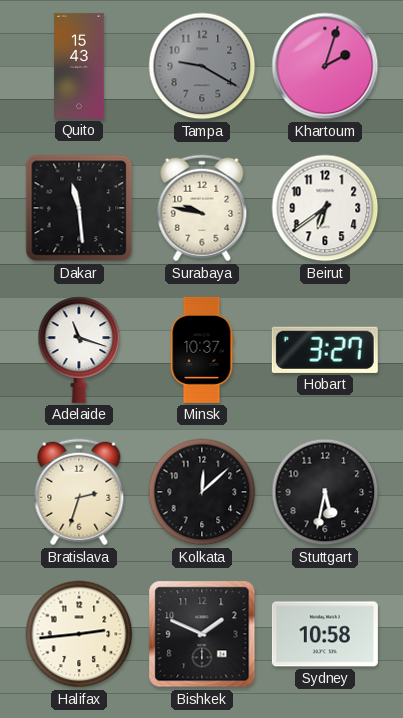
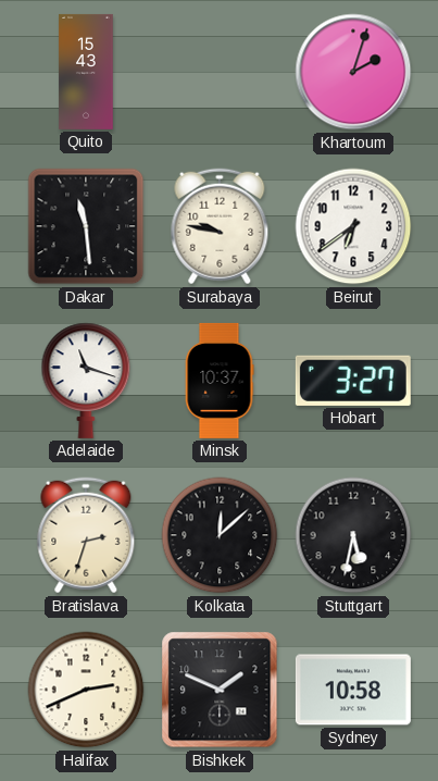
Tampa: 9:20 -> none (202, 66)
Halifax: 2:44 -> 2:41 (86, 690)
